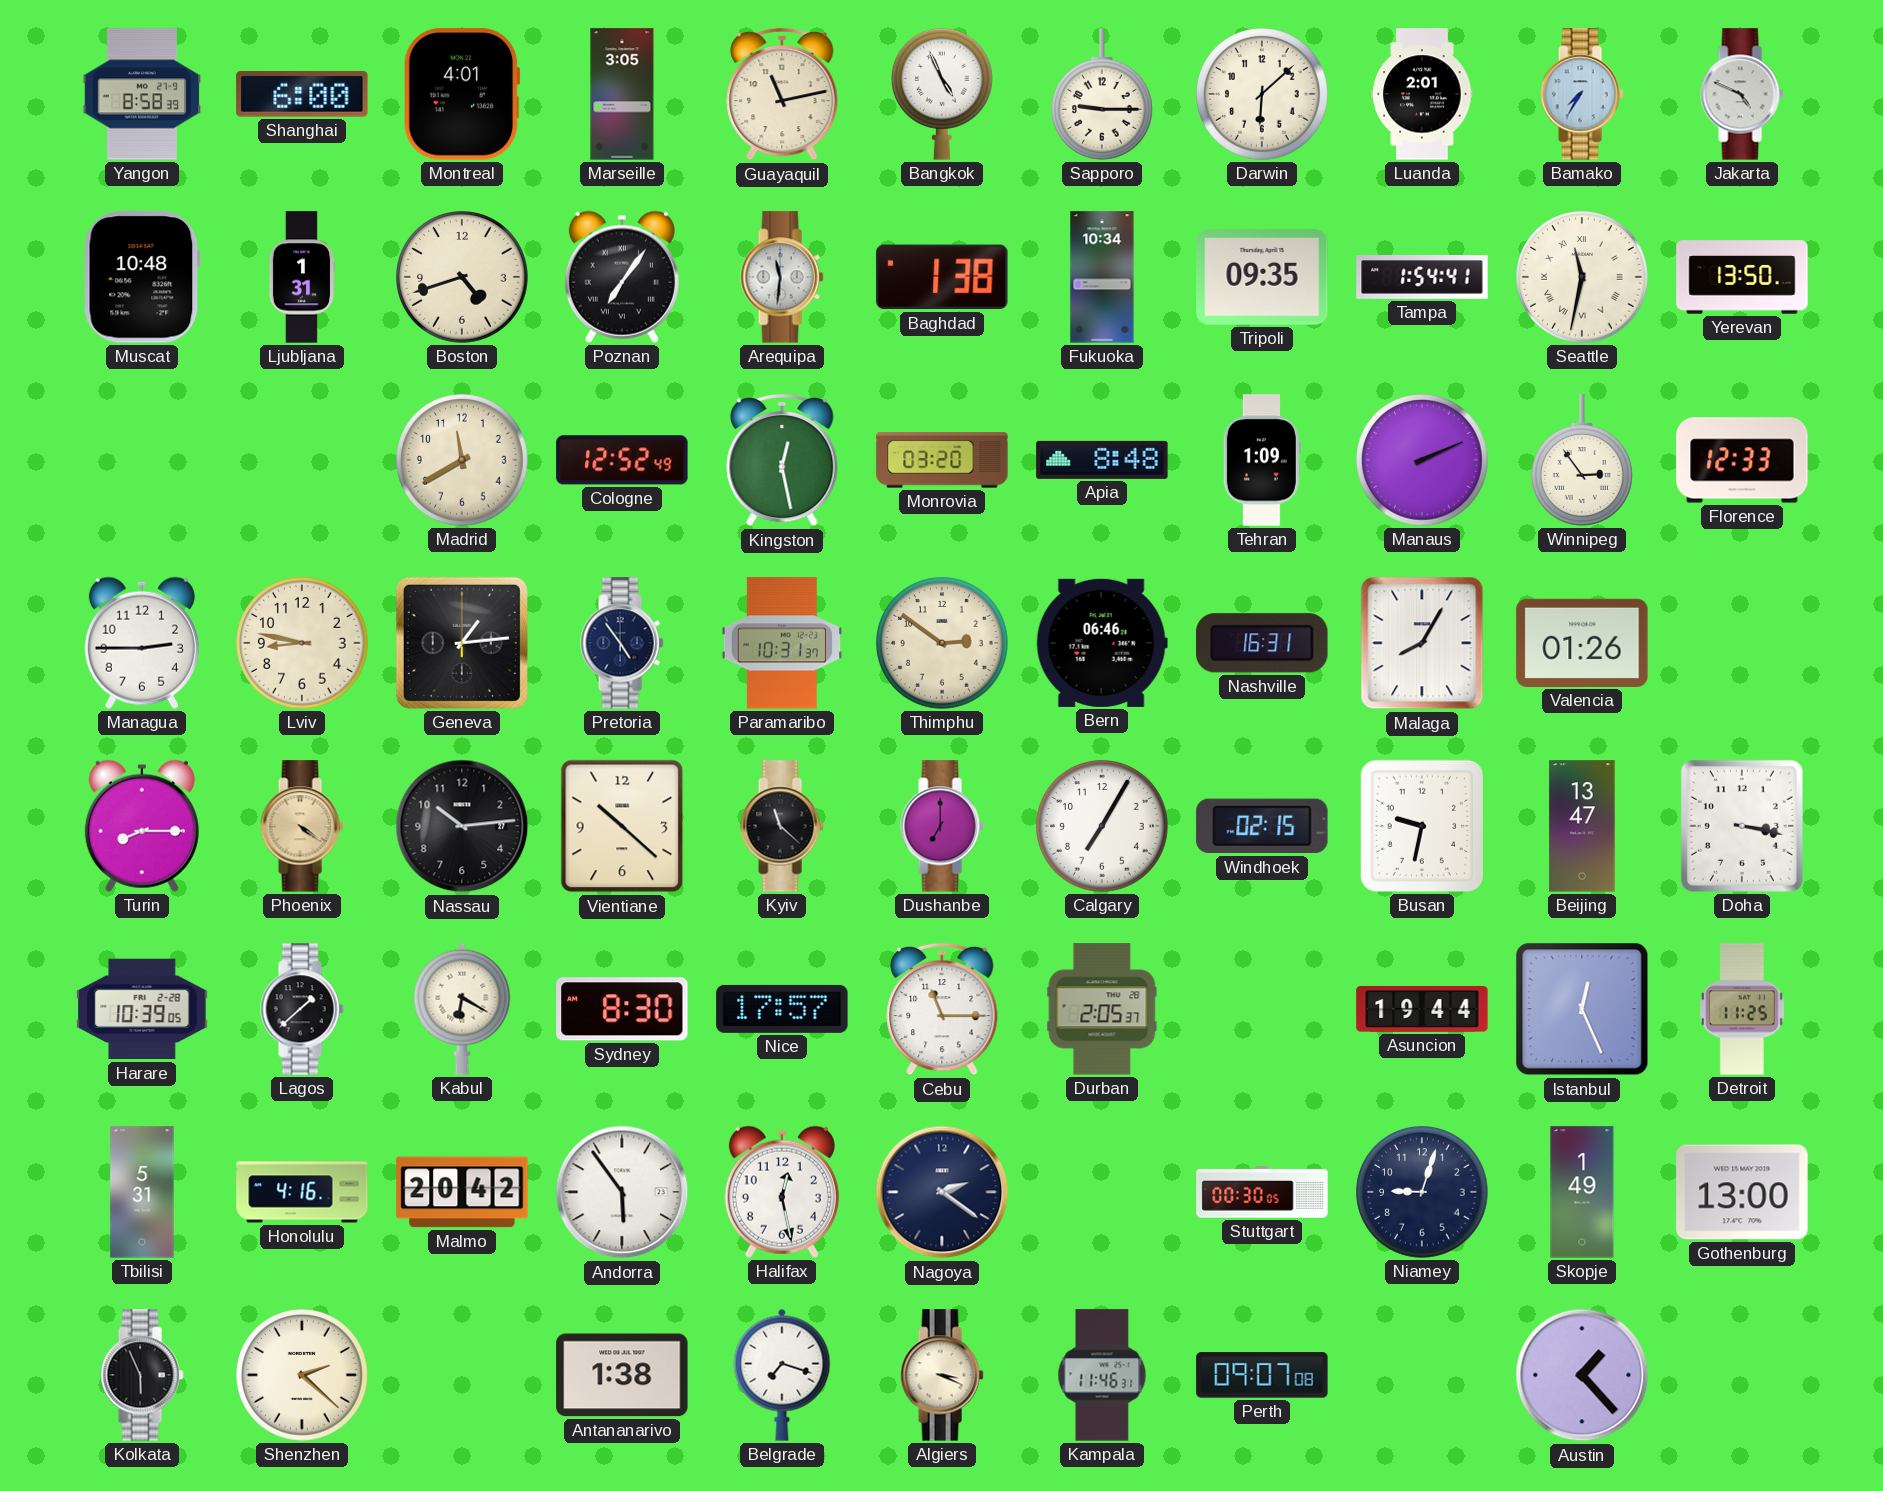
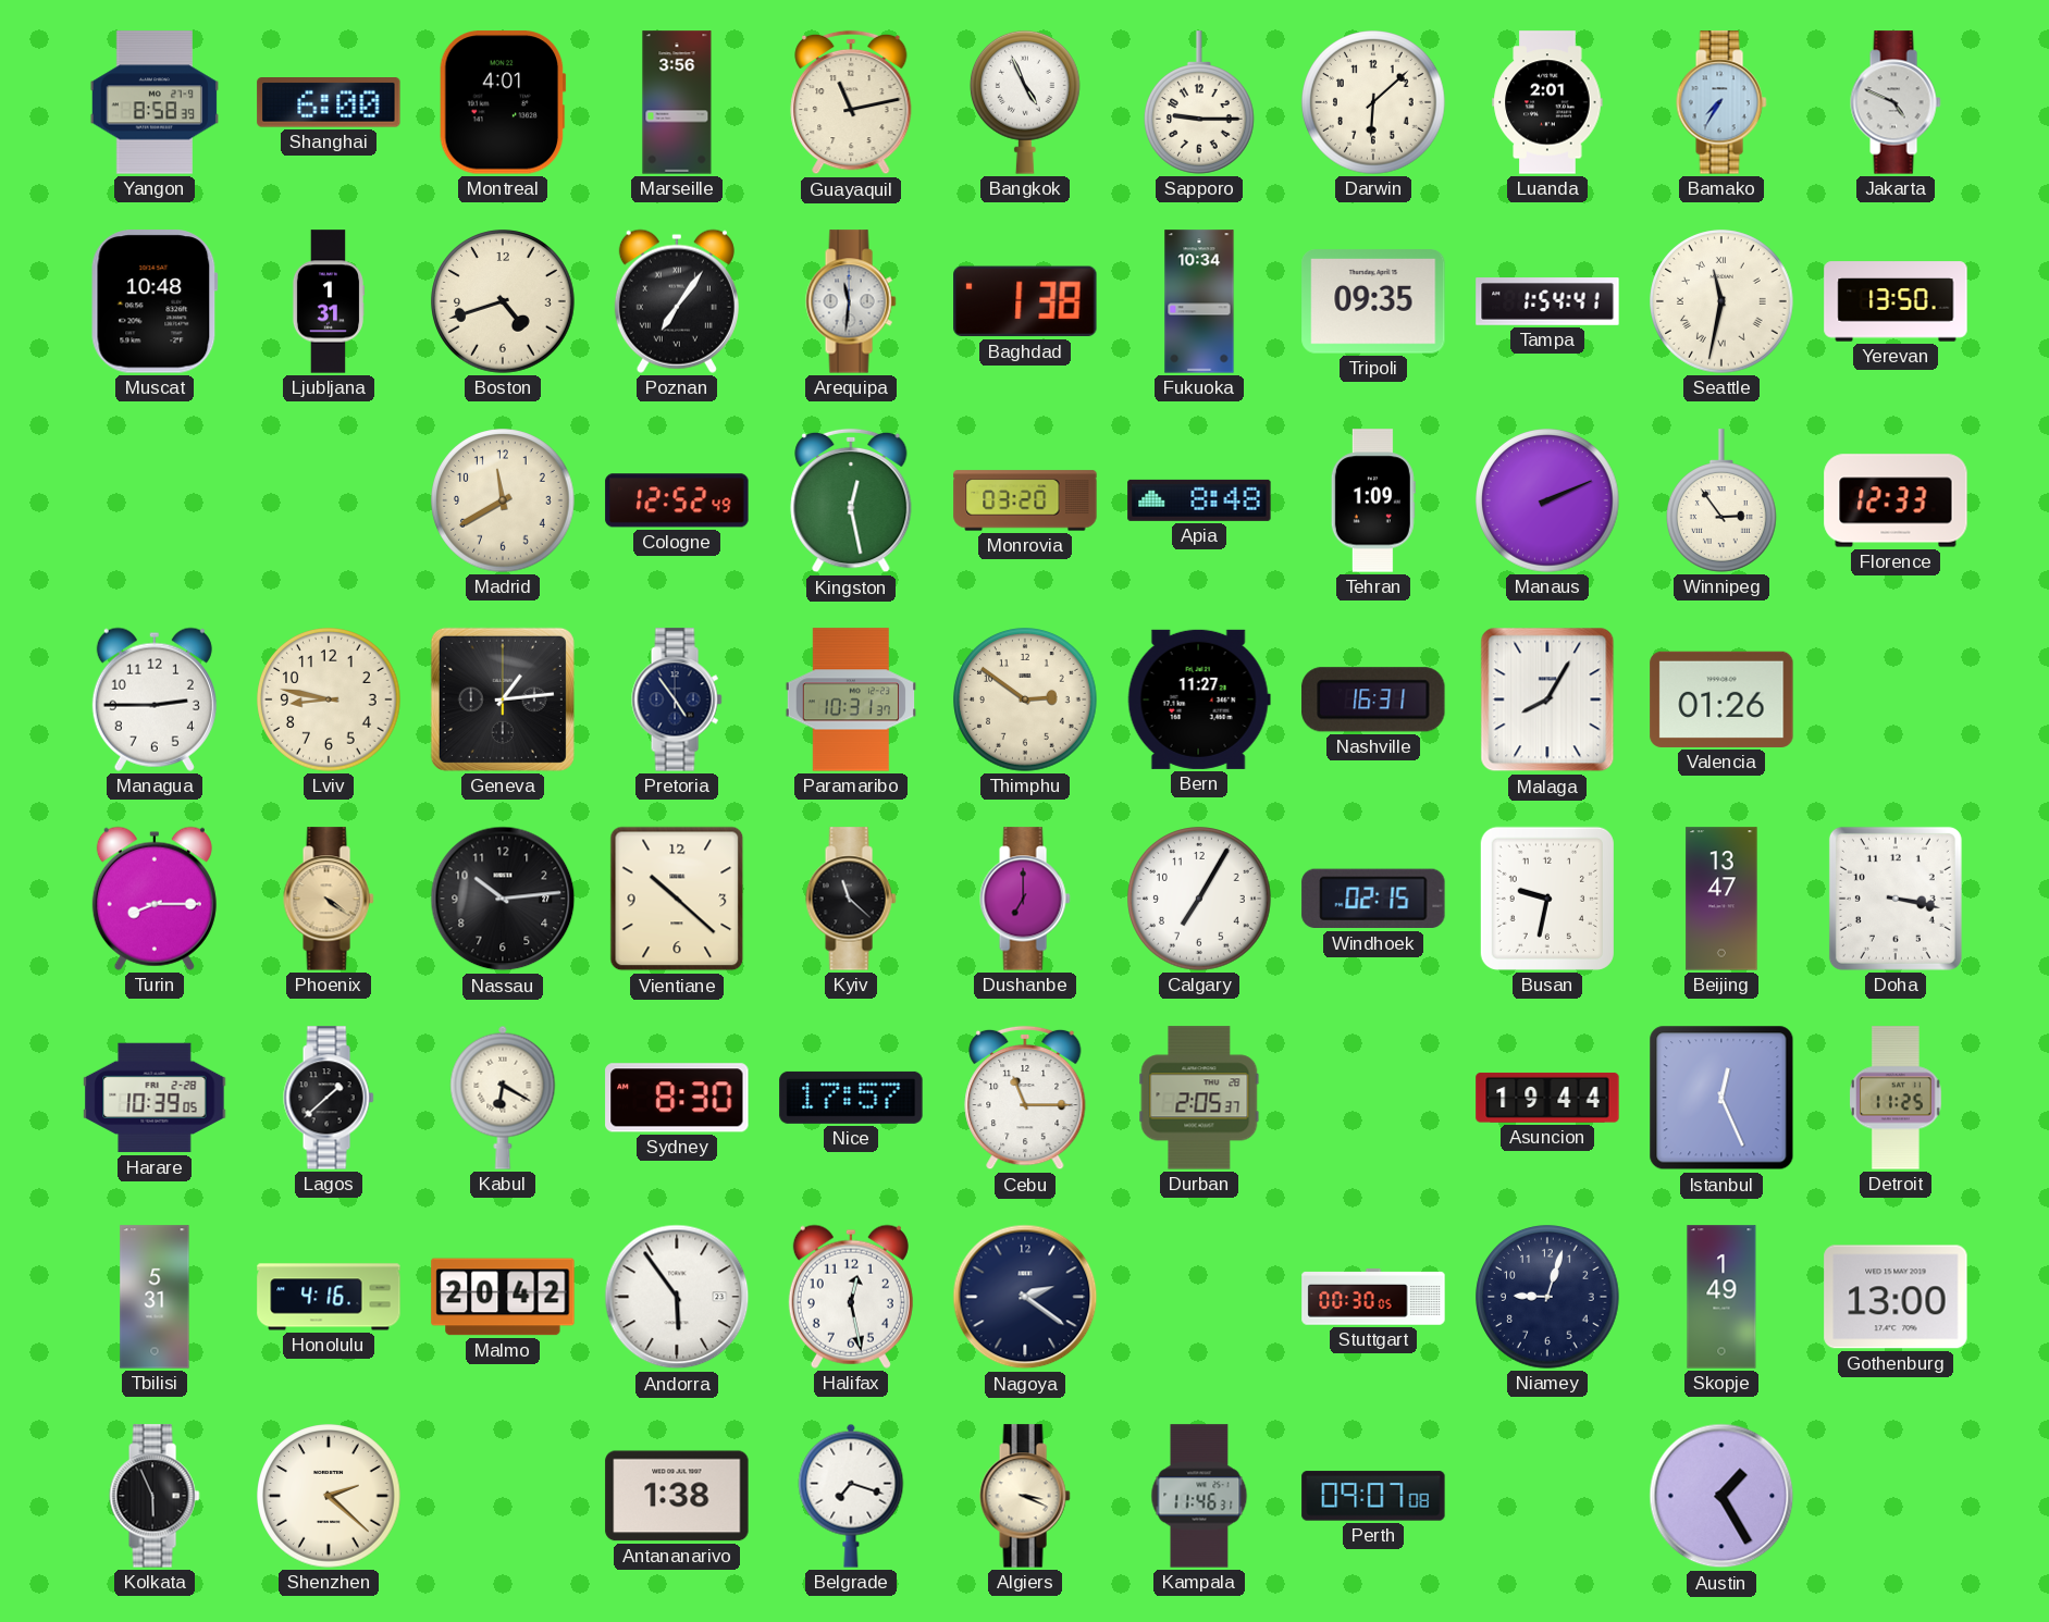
Marseille: 3:05 -> 3:56 (677, 102)
Bern: 06:46 -> 11:27 (1199, 699)
Austin: 1:23 -> 1:25 (1721, 1496)
